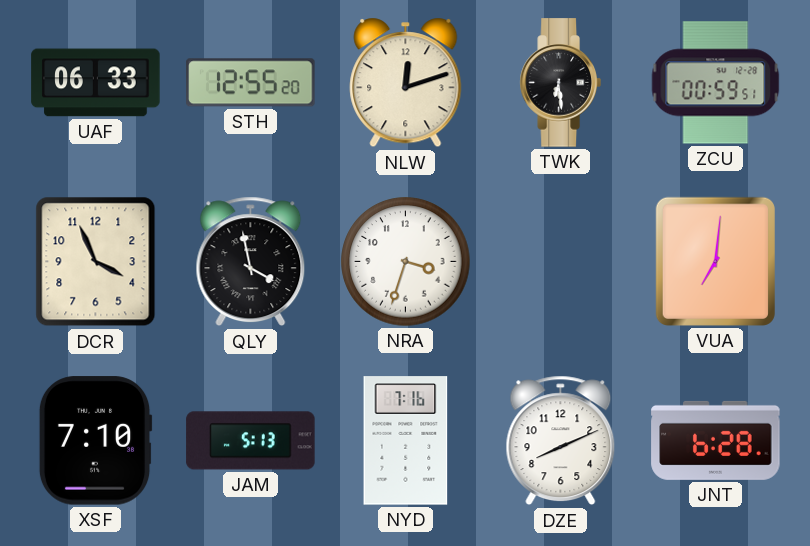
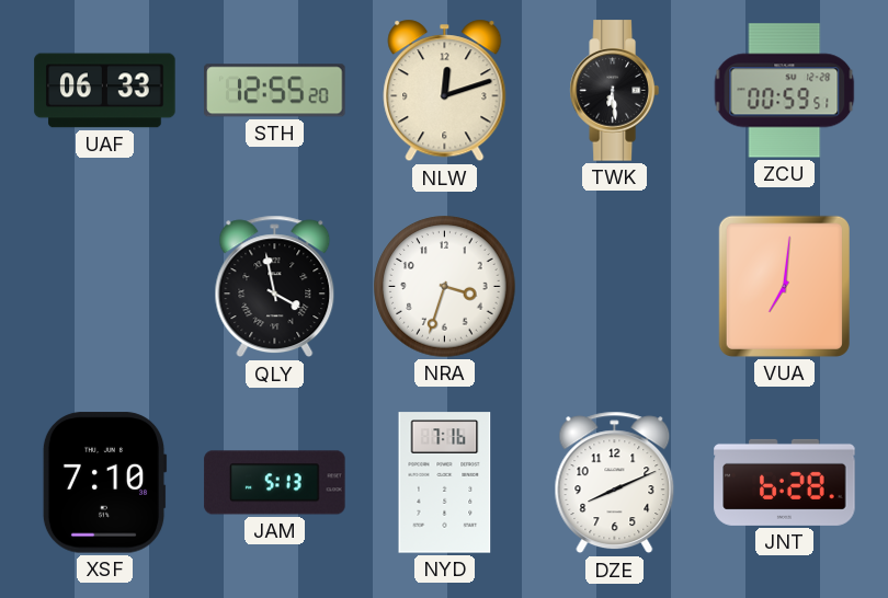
DCR: 3:56 -> none (96, 262)
